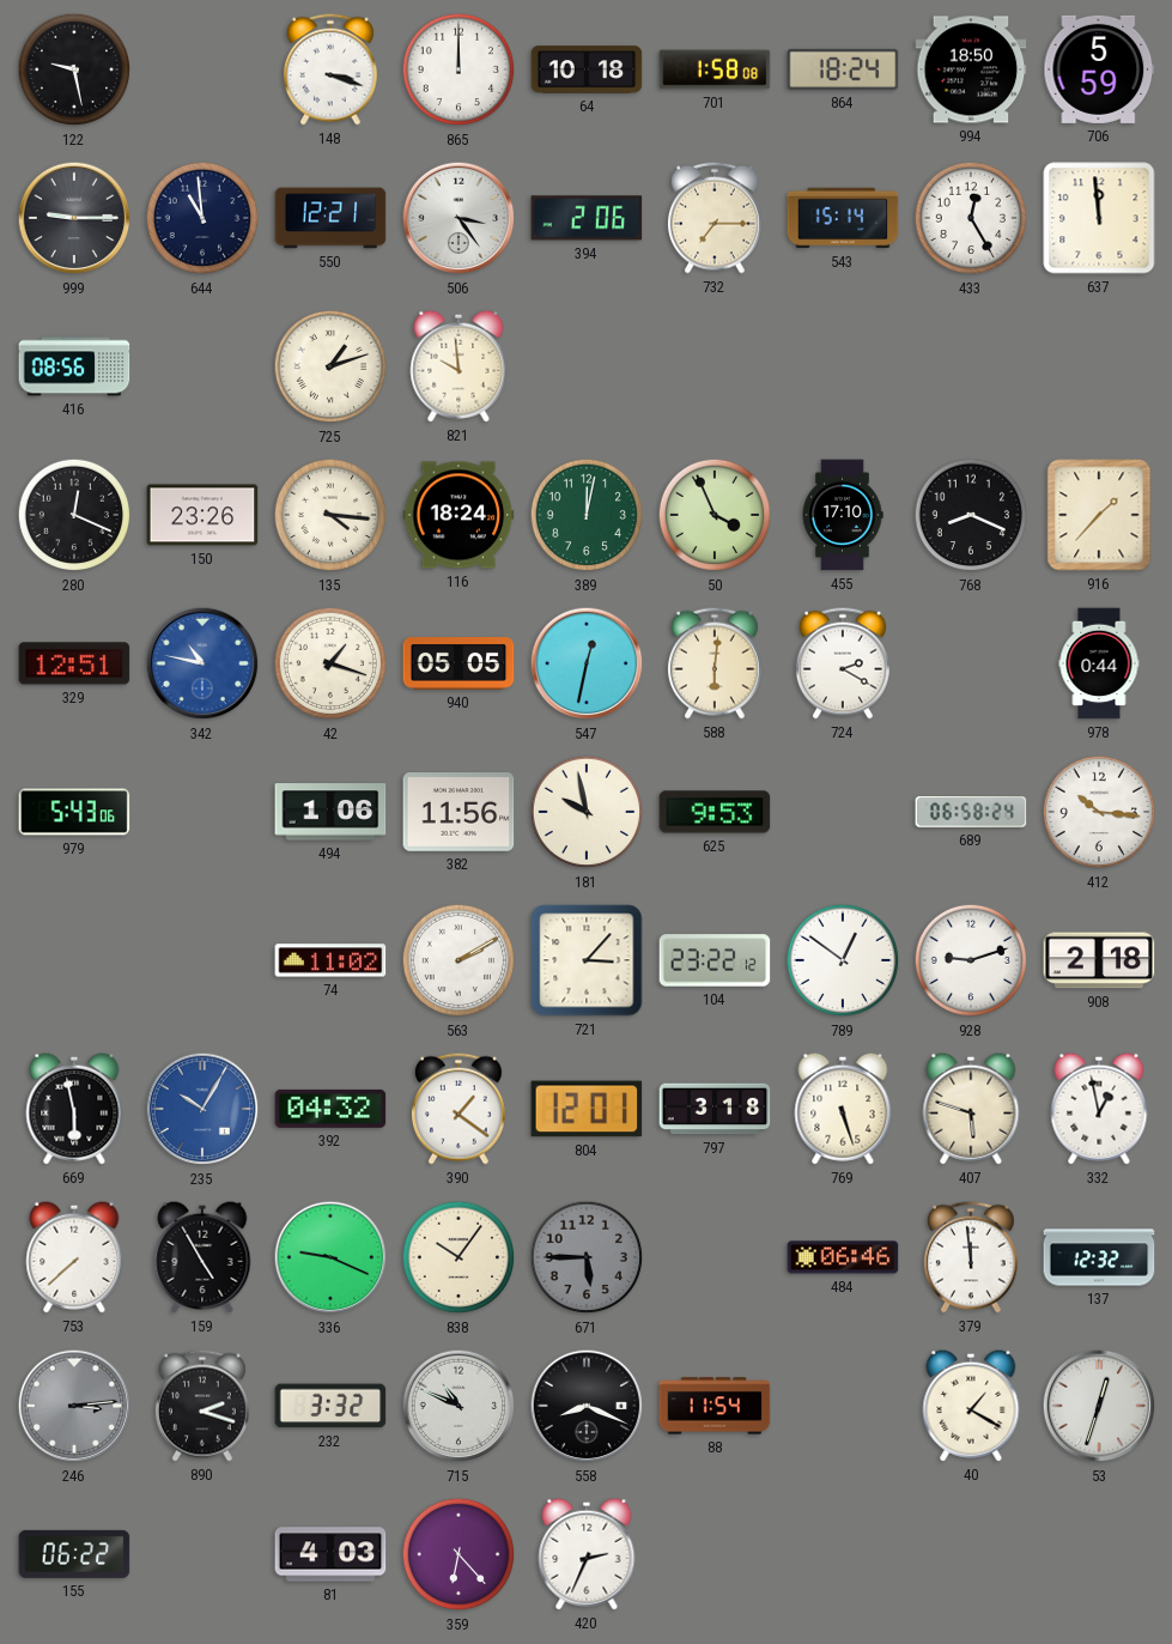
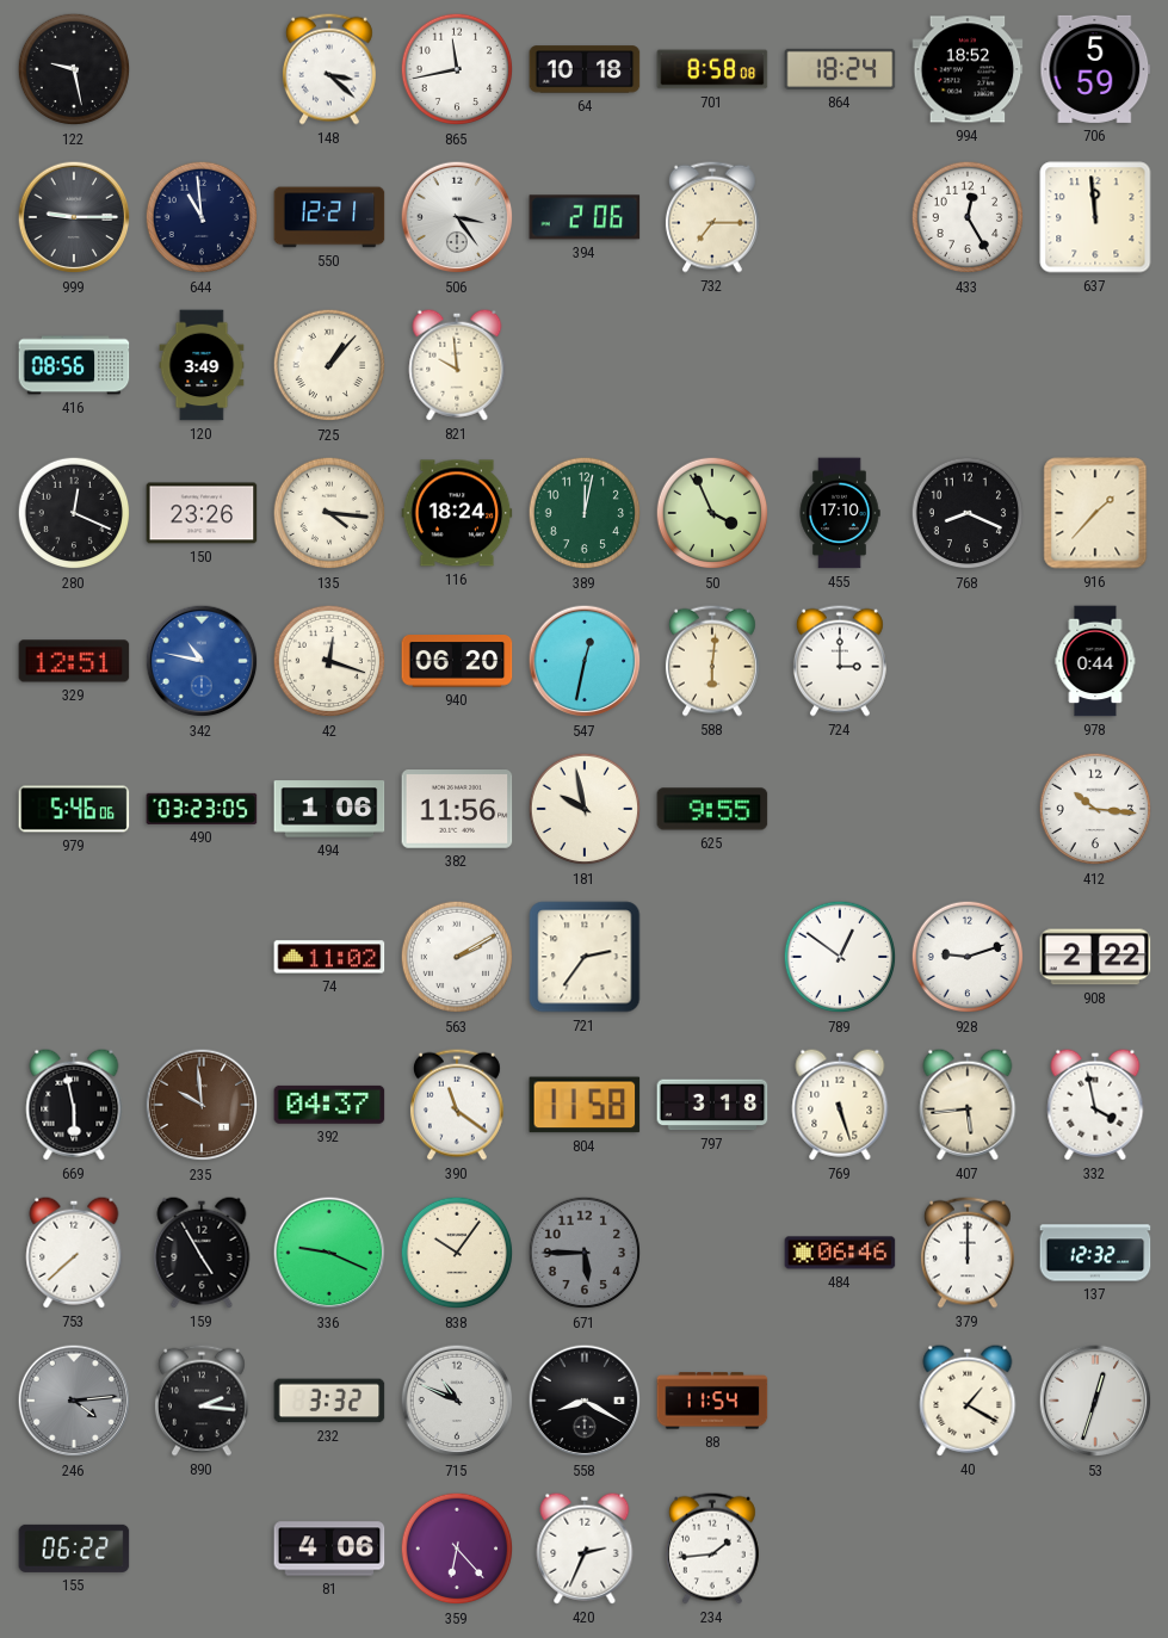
148: 3:18 -> 3:22 (329, 69)
865: 12:00 -> 11:43 (457, 69)
701: 1:58 -> 8:58 (712, 69)
994: 18:50 -> 18:52 (968, 69)
543: 15:14 -> none (843, 218)
120: none -> 3:49 (202, 365)
725: 1:12 -> 1:07 (329, 365)
42: 1:18 -> 12:18 (329, 661)
940: 05:05 -> 06:20 (457, 661)
724: 2:20 -> 3:00 (840, 661)
979: 5:43 -> 5:46 (74, 809)
490: none -> 03:23 (202, 809)
625: 9:53 -> 9:55 (712, 809)
689: 06:58 -> none (971, 813)
721: 3:07 -> 2:36 (585, 957)
104: 23:22 -> none (715, 960)
908: 2:18 -> 2:22 (1095, 957)
235: 10:05 -> 9:59 (202, 1105)
235 dial: blue -> brown (202, 1105)
392: 04:32 -> 04:37 (329, 1105)
390: 1:21 -> 11:21 (457, 1105)
804: 12:01 -> 11:58 (585, 1105)
407: 5:48 -> 5:44 (968, 1105)
332: 12:58 -> 3:58 (1095, 1105)
379: 11:59 -> 12:00 (968, 1253)
246: 3:14 -> 4:14 (74, 1401)
890: 2:18 -> 2:16 (202, 1401)
558: 8:19 -> 8:20 (585, 1401)
81: 4:03 -> 4:06 (329, 1549)
234: none -> 1:44 (712, 1549)
